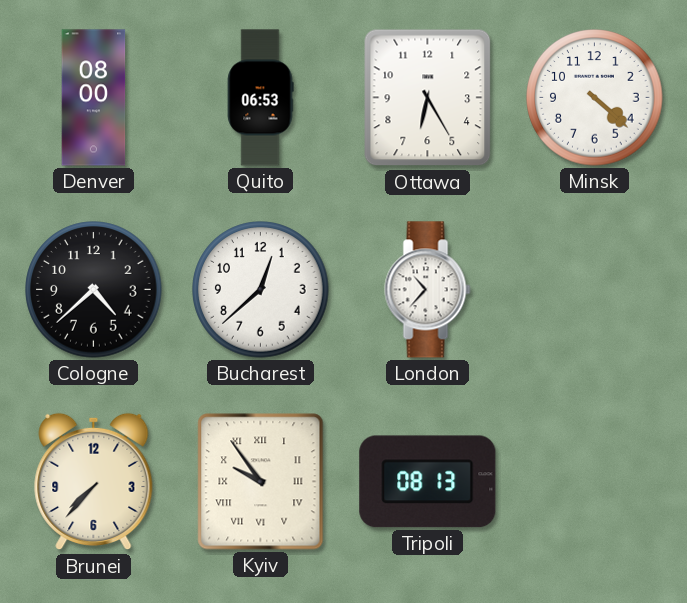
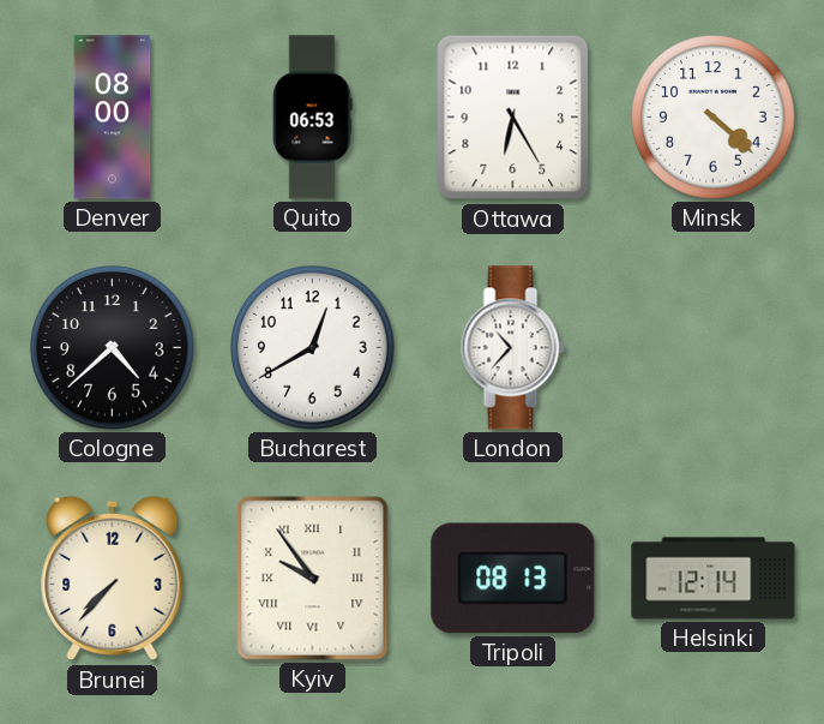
Bucharest: 12:38 -> 12:40 (313, 348)
Helsinki: none -> 12:14 (714, 579)
